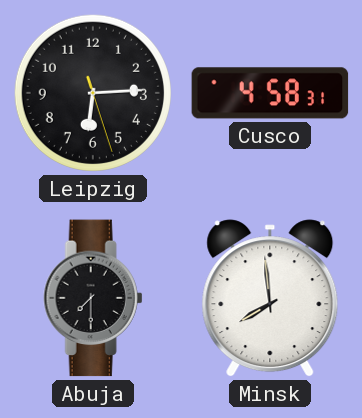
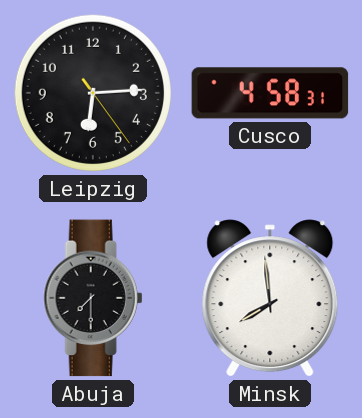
Leipzig: 6:14:27 -> 6:14:24 (93, 93)
